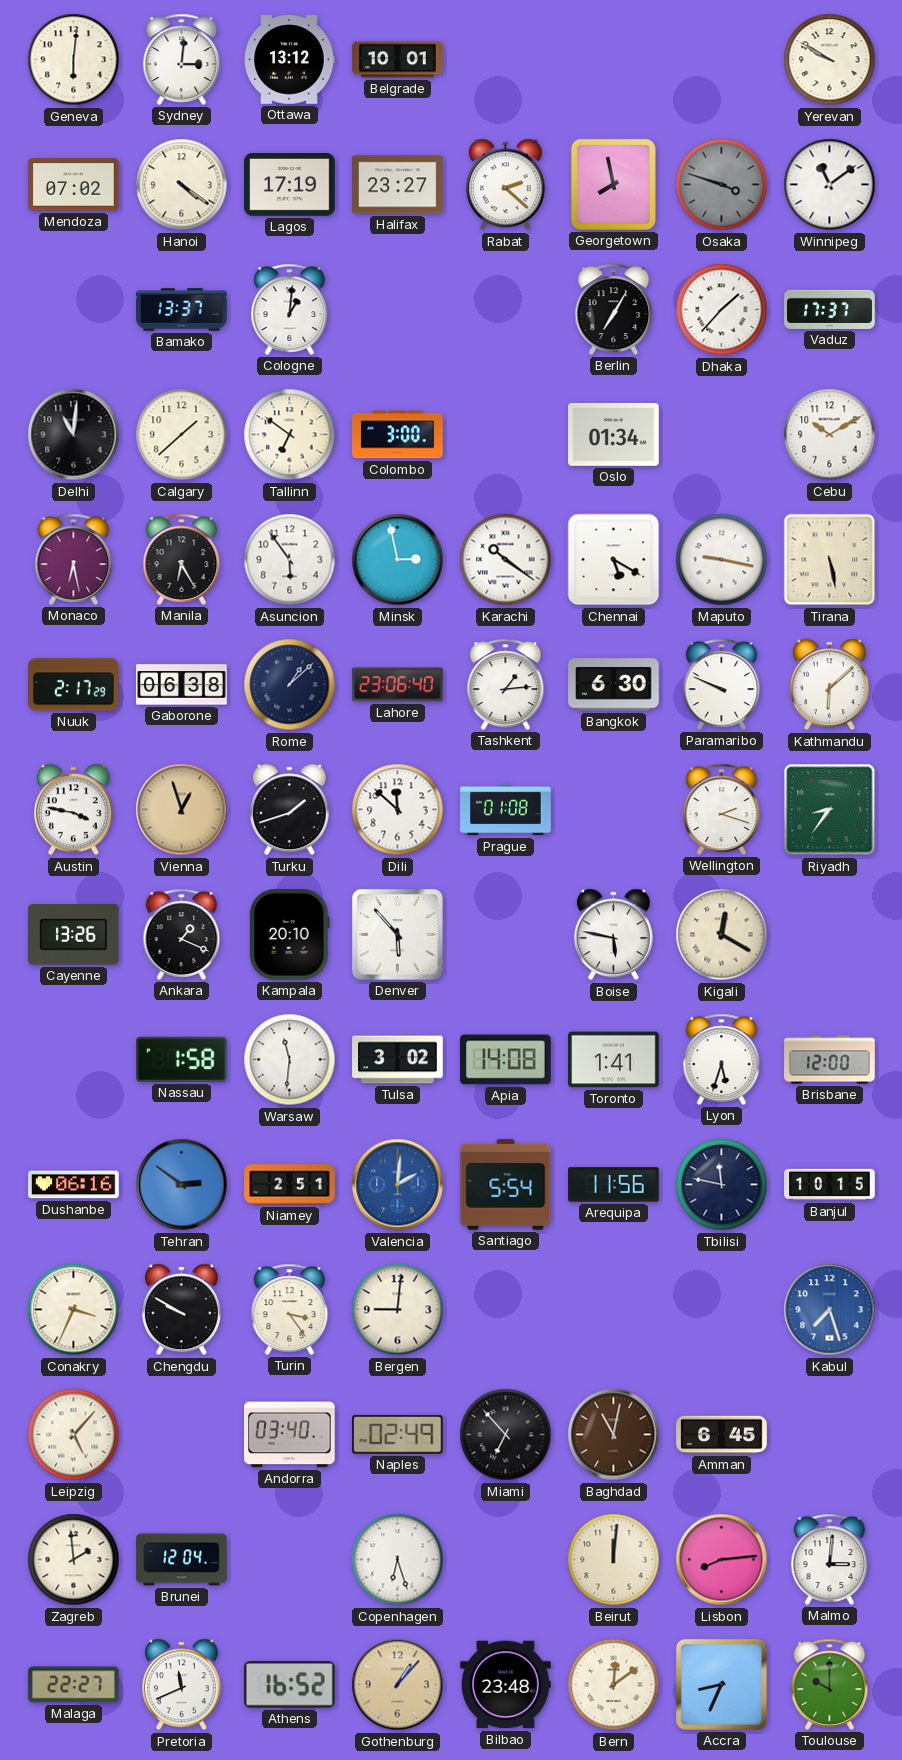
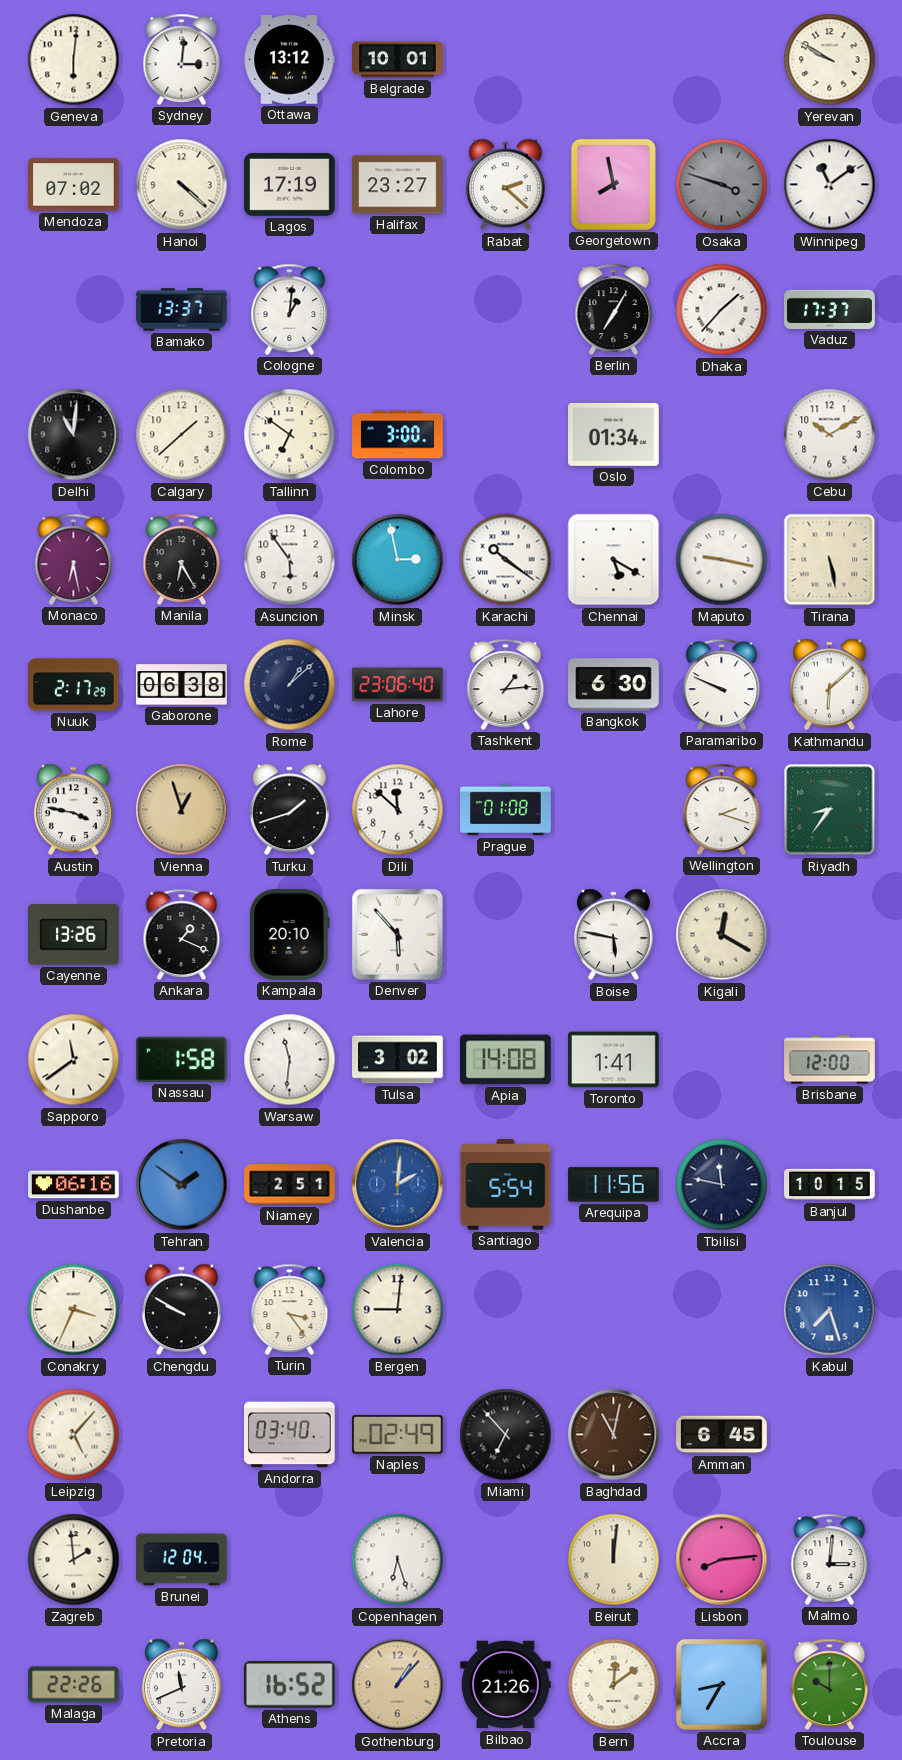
Hanoi: 4:21 -> 4:22 (182, 185)
Sapporo: none -> 11:39 (74, 1060)
Lyon: 5:33 -> none (722, 1059)
Tehran: 2:51 -> 1:51 (182, 1185)
Malaga: 22:27 -> 22:26 (74, 1685)
Bilbao: 23:48 -> 21:26 (506, 1685)
Accra: 8:34 -> 8:35 (721, 1684)
